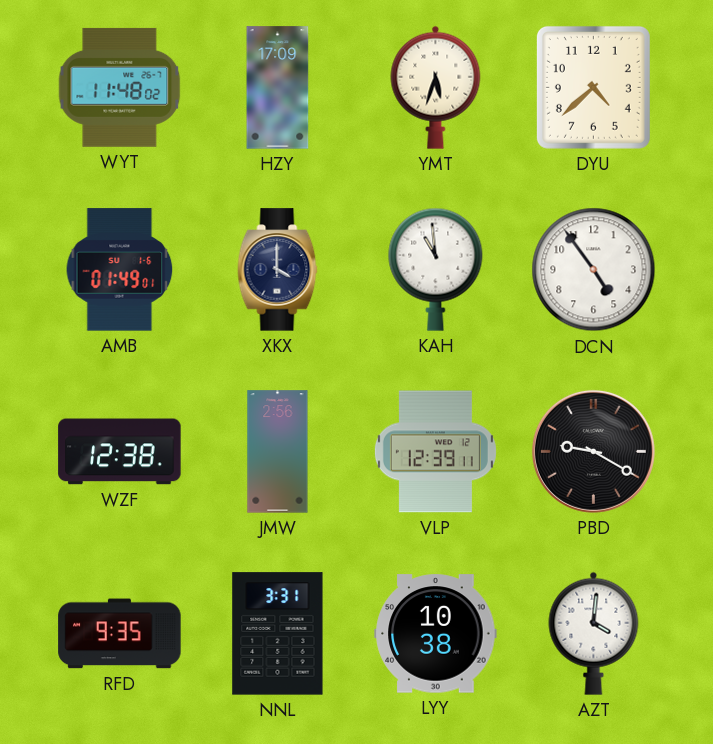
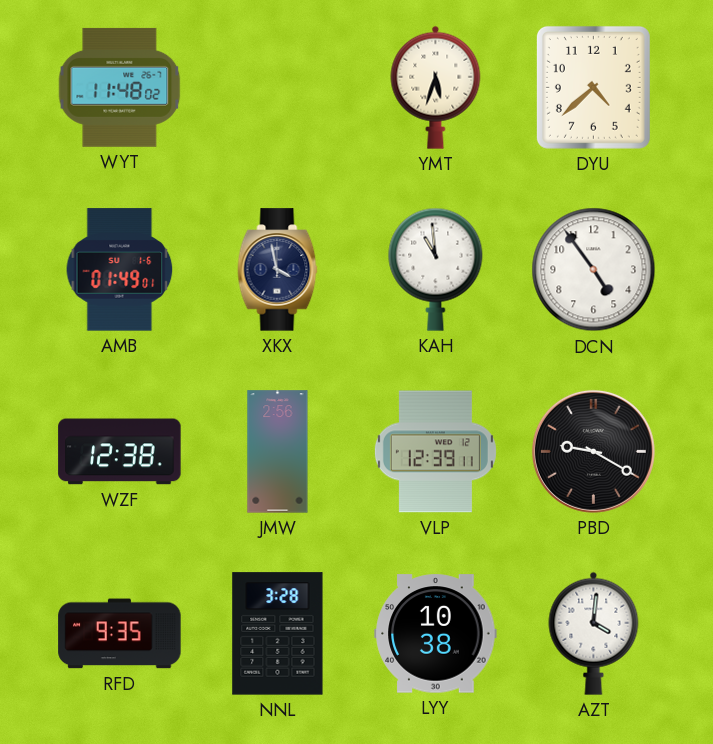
HZY: 17:09 -> none (278, 88)
XKX: 4:00 -> 3:58 (278, 270)
NNL: 3:31 -> 3:28 (278, 634)
